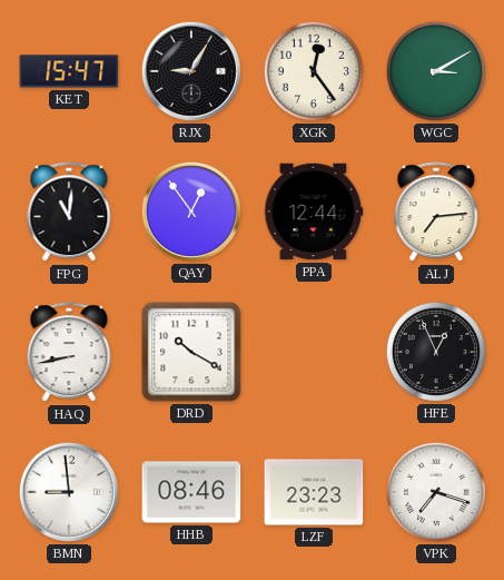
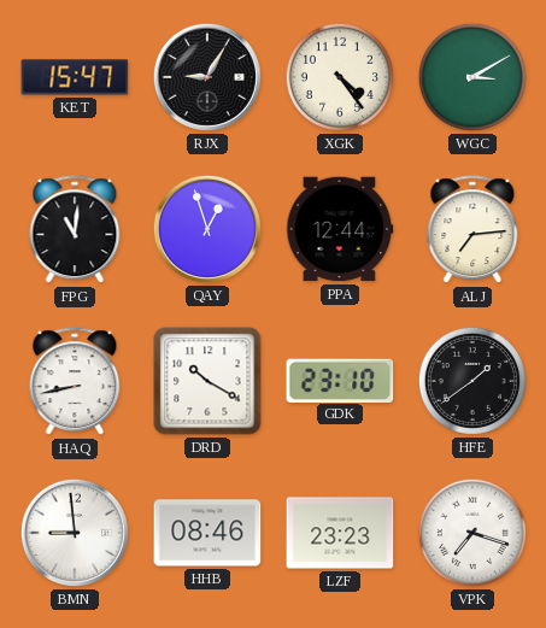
XGK: 12:24 -> 4:24 (340, 77)
QAY: 12:54 -> 12:57 (207, 229)
GDK: none -> 23:10 (340, 380)
HFE: 12:56 -> 1:39 (472, 381)
